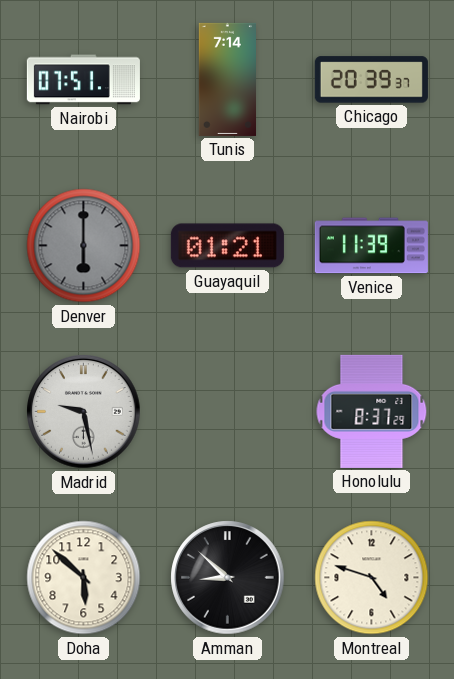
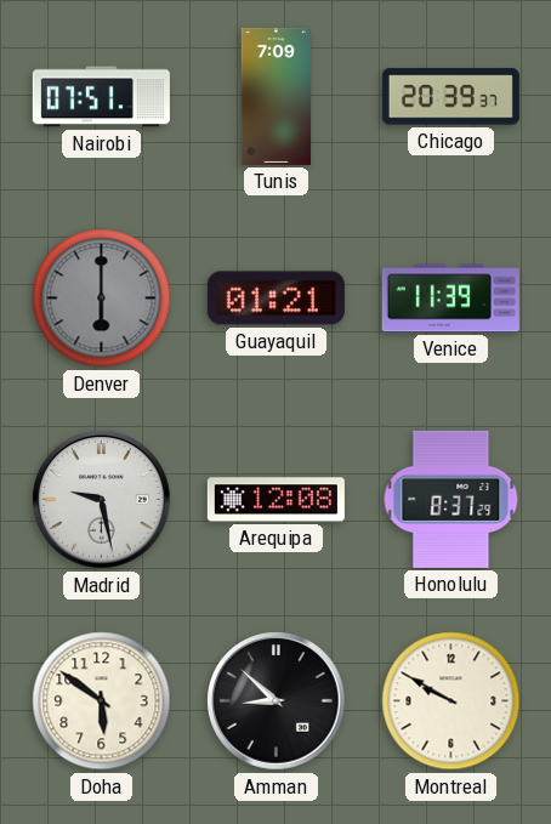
Tunis: 7:14 -> 7:09 (275, 96)
Arequipa: none -> 12:08 (275, 500)
Doha: 5:52 -> 5:51 (102, 701)
Montreal: 4:48 -> 9:50 (451, 701)
